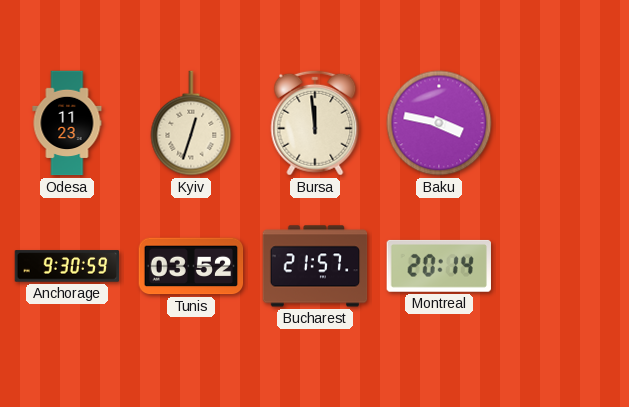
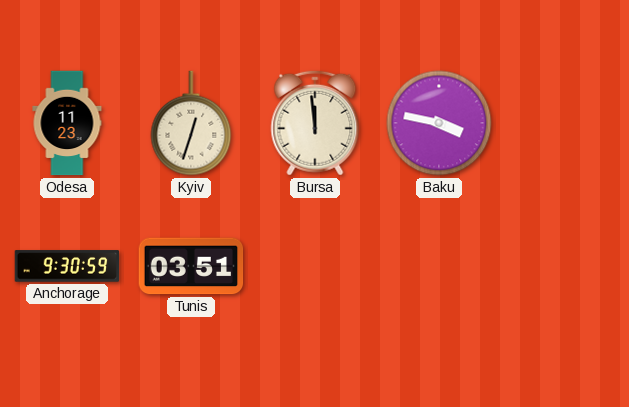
Tunis: 03:52 -> 03:51 (191, 266)
Bucharest: 21:57 -> none (315, 266)
Montreal: 20:14 -> none (439, 266)
